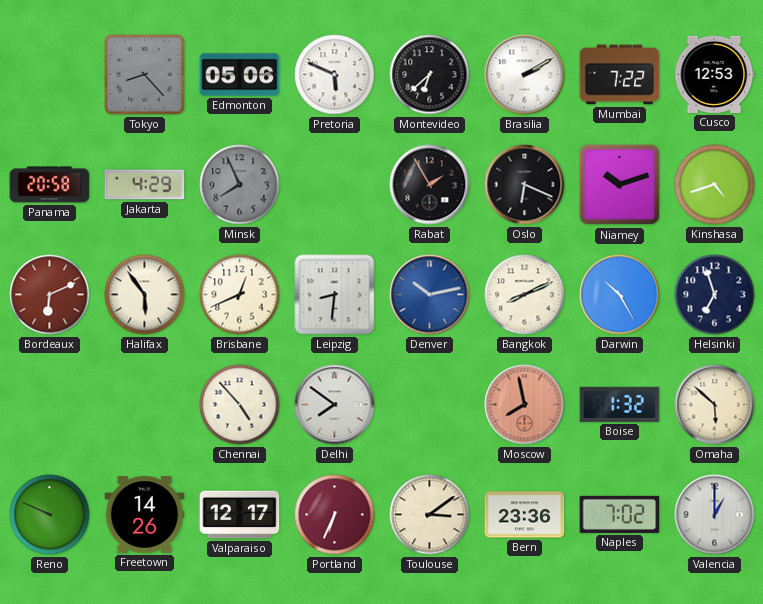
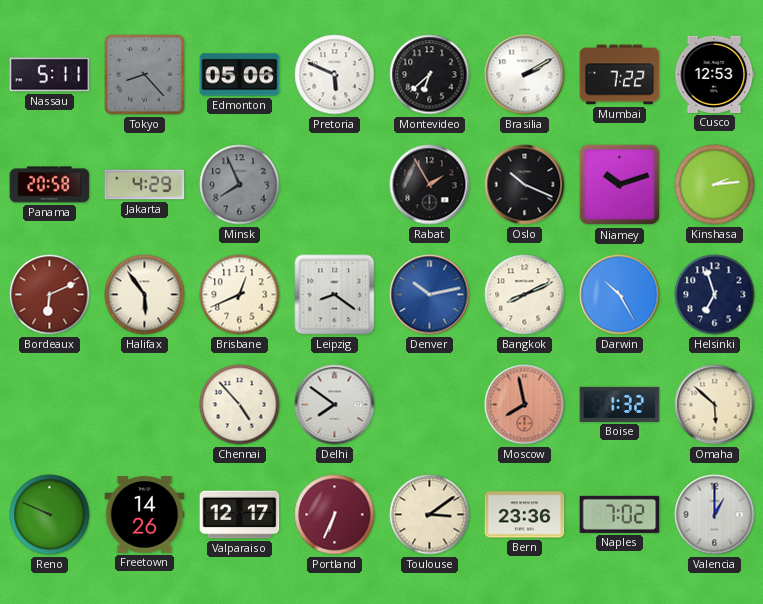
Nassau: none -> 5:11 (50, 75)
Oslo: 6:19 -> 10:19 (525, 185)
Kinshasa: 4:42 -> 2:14 (715, 185)
Leipzig: 8:31 -> 8:21 (335, 295)
